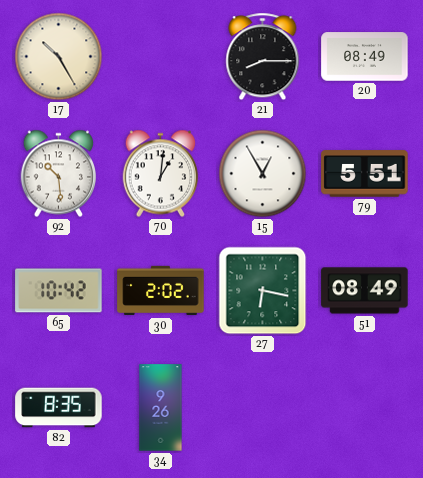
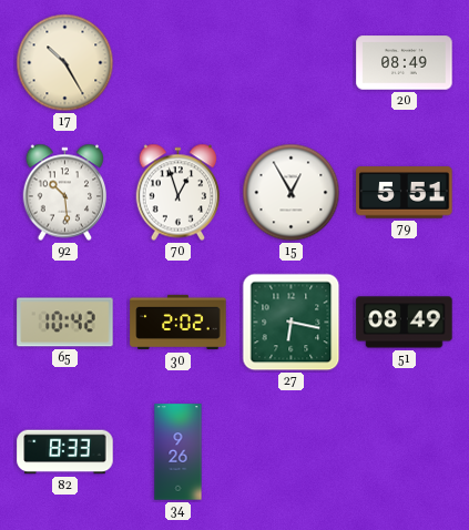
21: 8:15 -> none (263, 57)
70: 1:01 -> 12:57 (179, 193)
82: 8:35 -> 8:33 (65, 452)
